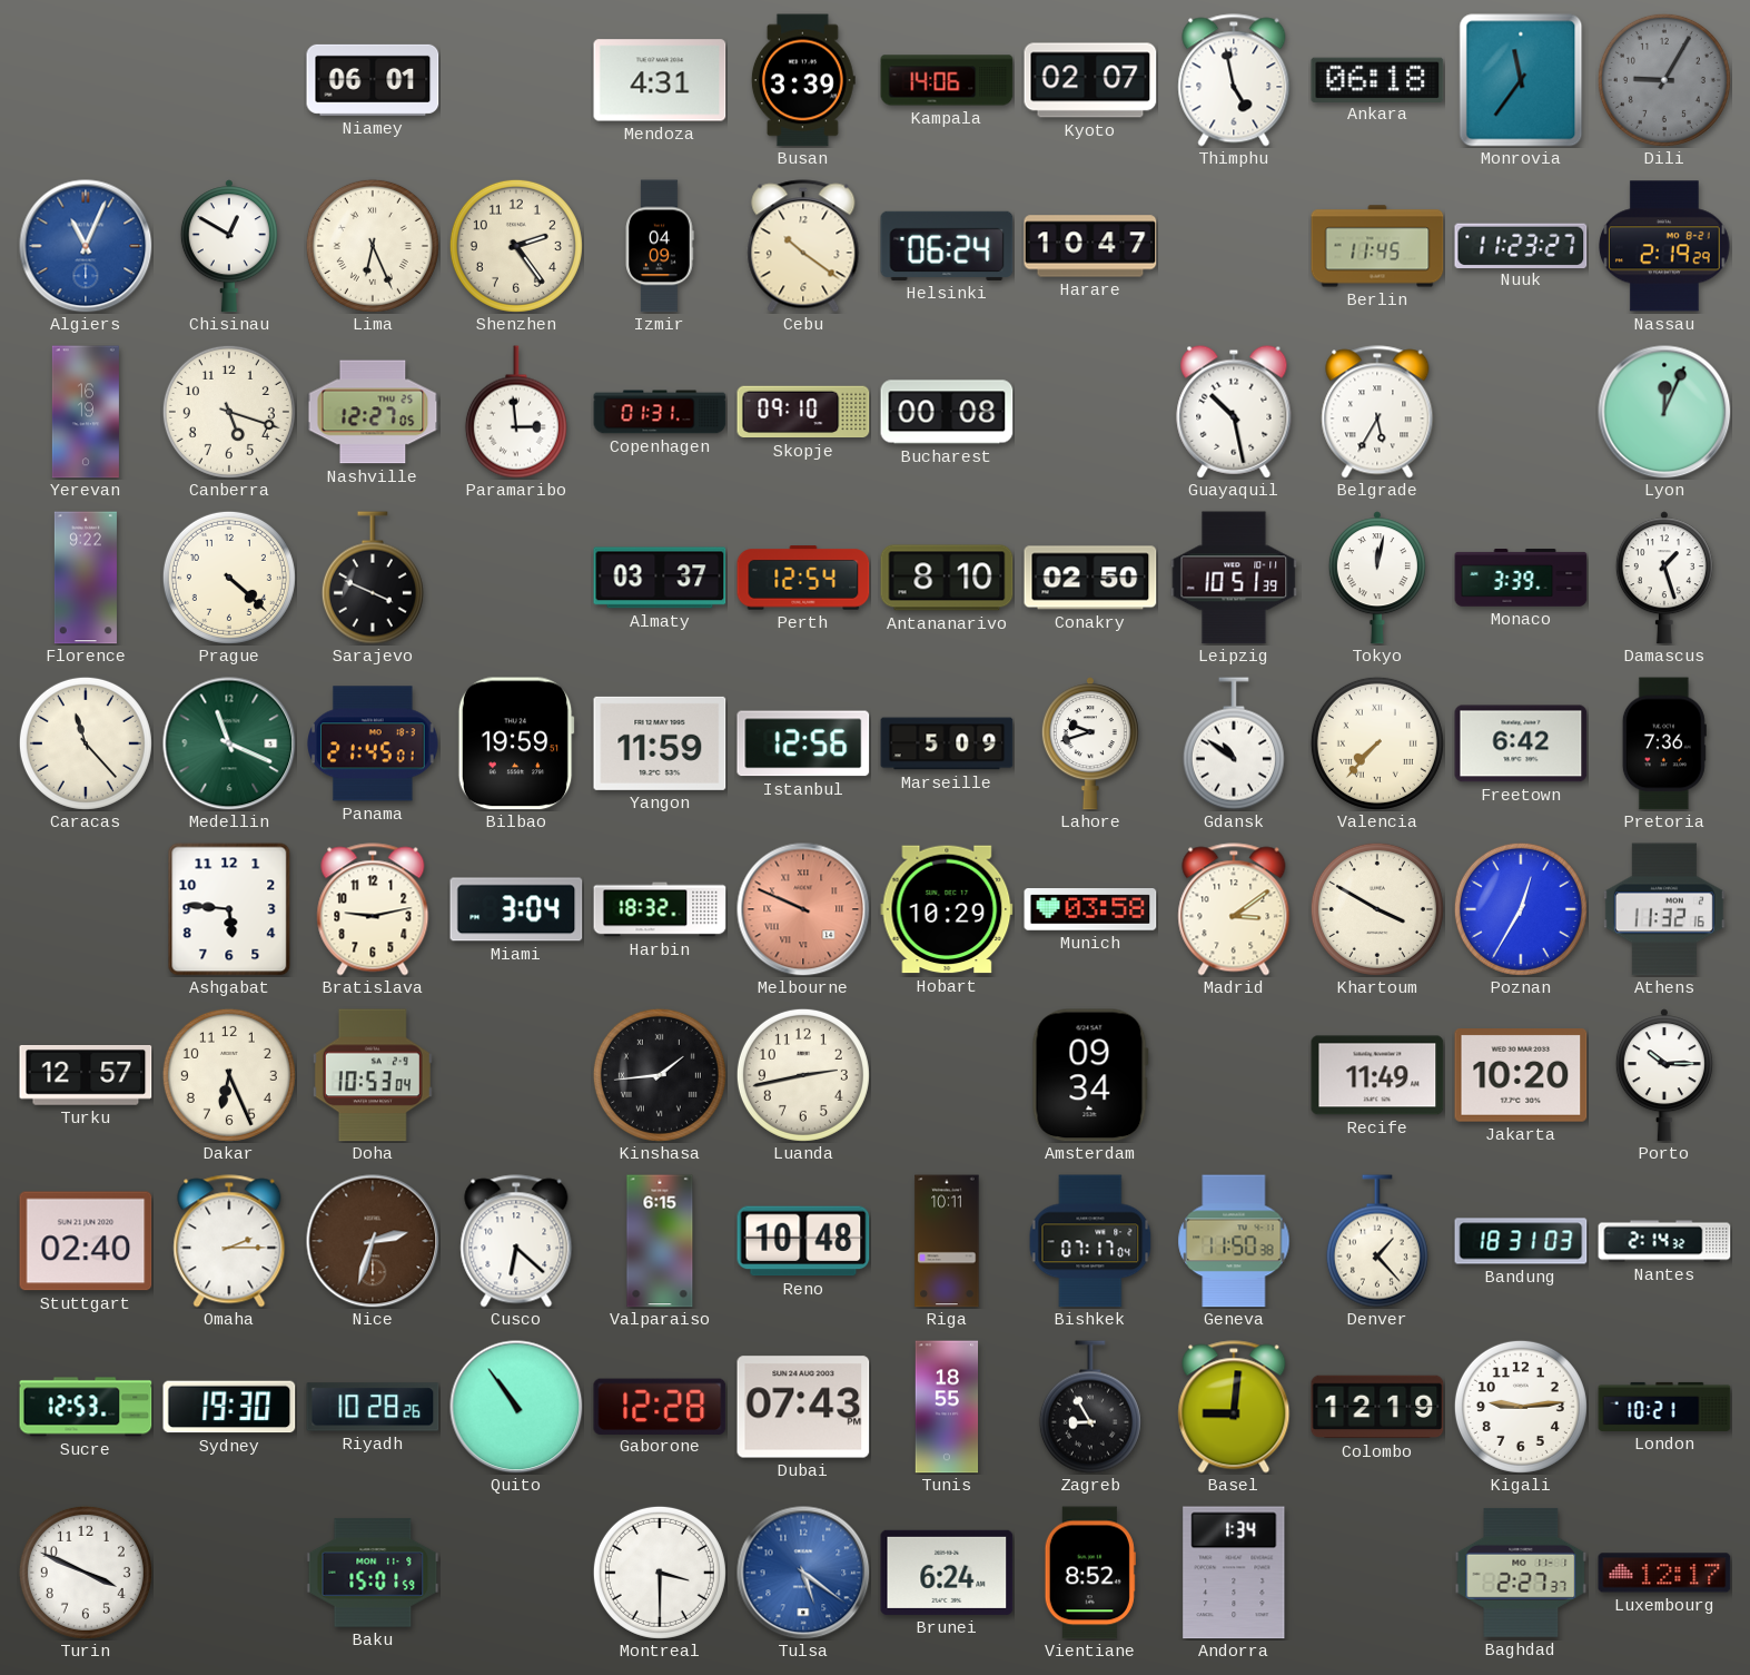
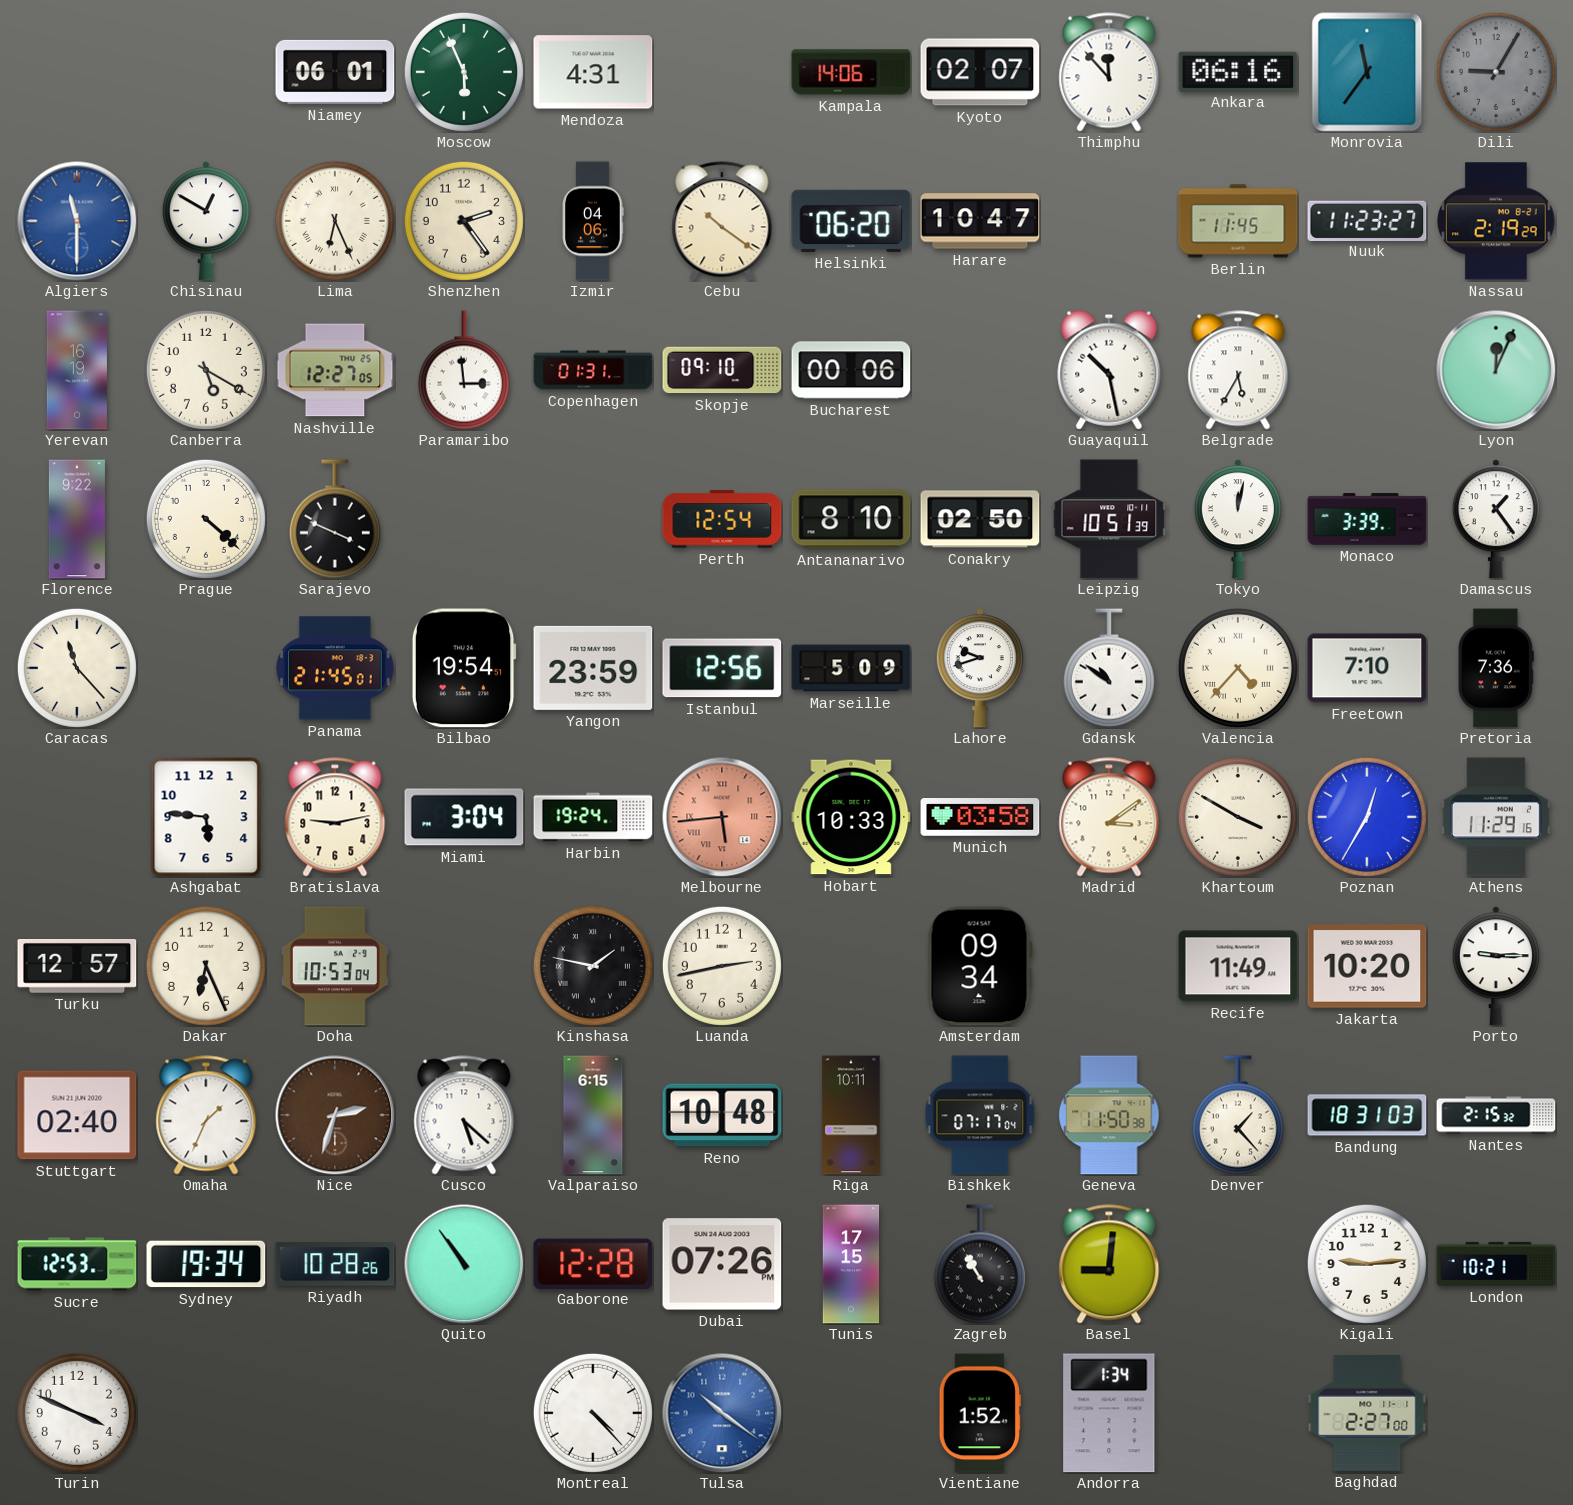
Moscow: none -> 5:56 (464, 72)
Busan: 3:39 -> none (803, 80)
Thimphu: 4:58 -> 11:53 (1109, 72)
Ankara: 06:18 -> 06:16 (1238, 71)
Algiers: 11:04 -> 11:30 (77, 221)
Izmir: 04:09 -> 04:06 (593, 221)
Helsinki: 06:24 -> 06:20 (851, 221)
Canberra: 5:18 -> 5:20 (206, 370)
Bucharest: 00:08 -> 00:06 (851, 370)
Almaty: 03:37 -> none (660, 578)
Damascus: 1:27 -> 1:24 (1496, 519)
Medellin: 11:19 -> none (229, 743)
Bilbao: 19:59 -> 19:54 (464, 668)
Yangon: 11:59 -> 23:59 (593, 668)
Valencia: 7:37 -> 4:37 (1238, 668)
Freetown: 6:42 -> 7:10 (1367, 668)
Harbin: 18:32 -> 19:24 (593, 817)
Melbourne: 9:49 -> 5:44 (722, 817)
Hobart: 10:29 -> 10:33 (851, 817)
Athens: 11:32 -> 11:29 (1496, 817)
Kinshasa: 1:44 -> 1:47 (593, 966)
Porto: 10:15 -> 9:15 (1496, 966)
Omaha: 2:15 -> 1:34 (206, 1115)
Cusco: 6:22 -> 5:22 (464, 1115)
Nantes: 2:14 -> 2:15 (1496, 1115)
Sydney: 19:30 -> 19:34 (206, 1264)
Dubai: 07:43 -> 07:26 (722, 1264)
Tunis: 18:55 -> 17:15 (851, 1264)
Zagreb: 8:55 -> 10:55 (980, 1264)
Colombo: 12:19 -> none (1377, 1407)
Baku: 15:01 -> none (373, 1573)
Montreal: 3:30 -> 4:23 (593, 1413)
Tulsa: 5:21 -> 10:21 (722, 1413)
Brunei: 6:24 -> none (947, 1573)
Vientiane: 8:52 -> 1:52 (980, 1413)
Baghdad: 2:27:37 -> 2:27:00 (1367, 1413)
Luxembourg: 12:17 -> none (1664, 1573)
